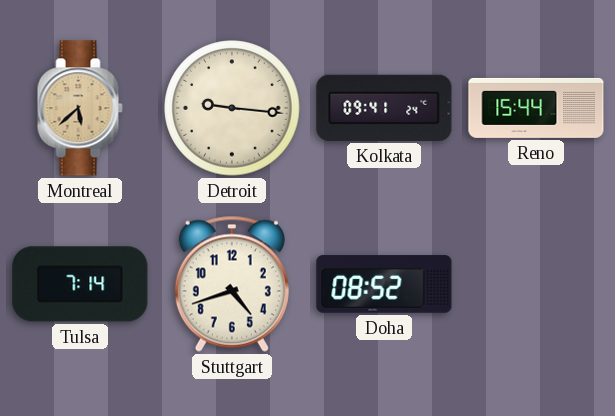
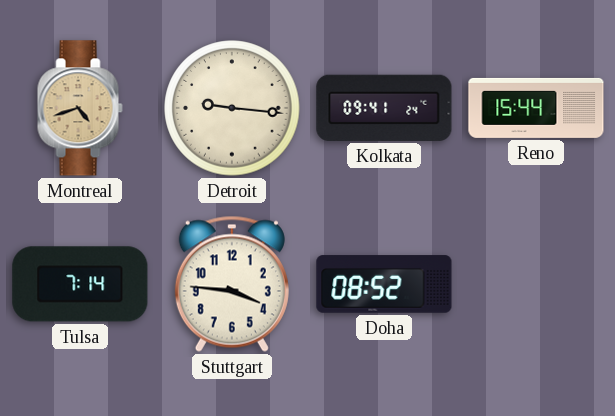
Montreal: 5:38 -> 4:42 (80, 108)
Stuttgart: 4:42 -> 3:46 (232, 284)
